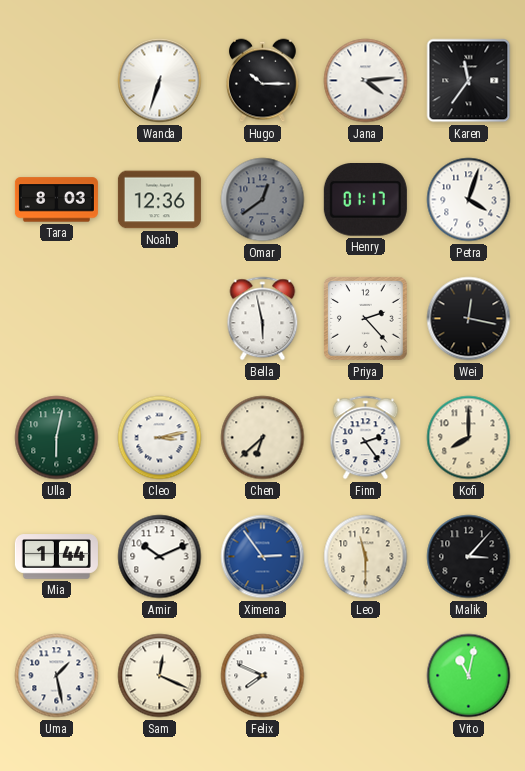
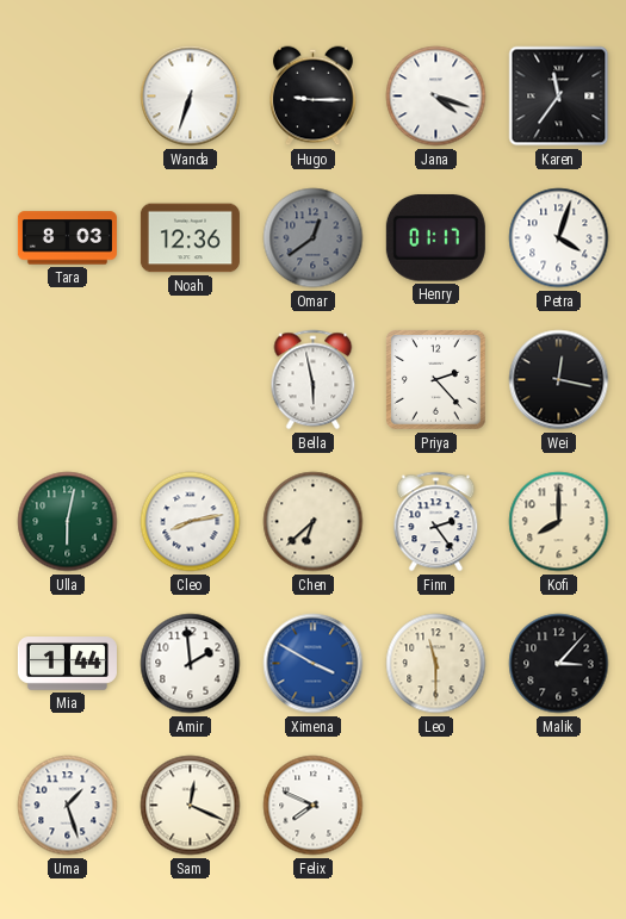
Hugo: 10:15 -> 9:15 (314, 97)
Jana: 4:14 -> 4:18 (436, 97)
Cleo: 3:13 -> 8:13 (191, 522)
Amir: 10:11 -> 1:59 (191, 664)
Ximena: 2:54 -> 3:50 (314, 664)
Uma: 1:28 -> 1:27 (68, 806)
Vito: 11:02 -> none (469, 676)
